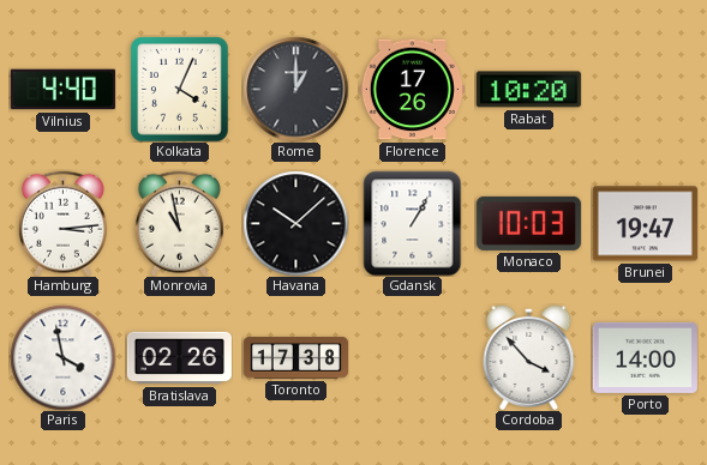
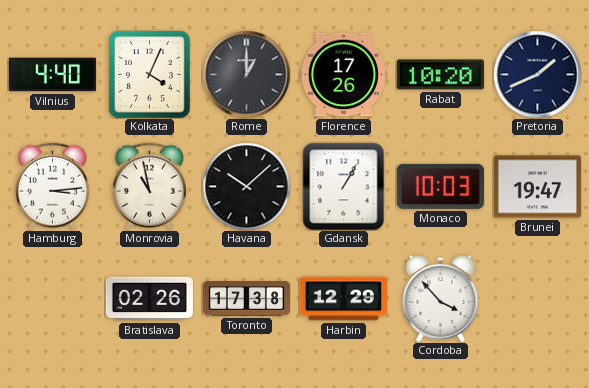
Pretoria: none -> 1:41 (537, 74)
Paris: 3:58 -> none (62, 357)
Harbin: none -> 12:29 (343, 299)
Porto: 14:00 -> none (645, 357)
